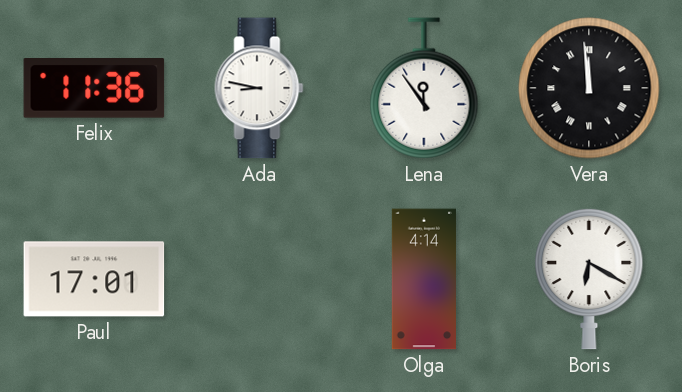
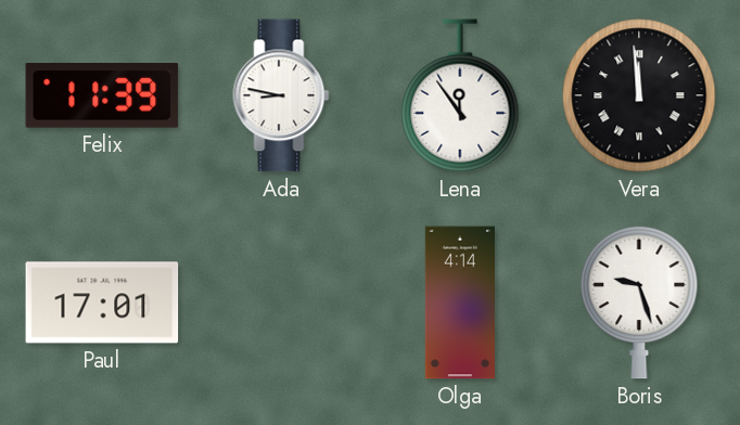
Felix: 11:36 -> 11:39 (102, 96)
Boris: 6:20 -> 9:27 (639, 302)
